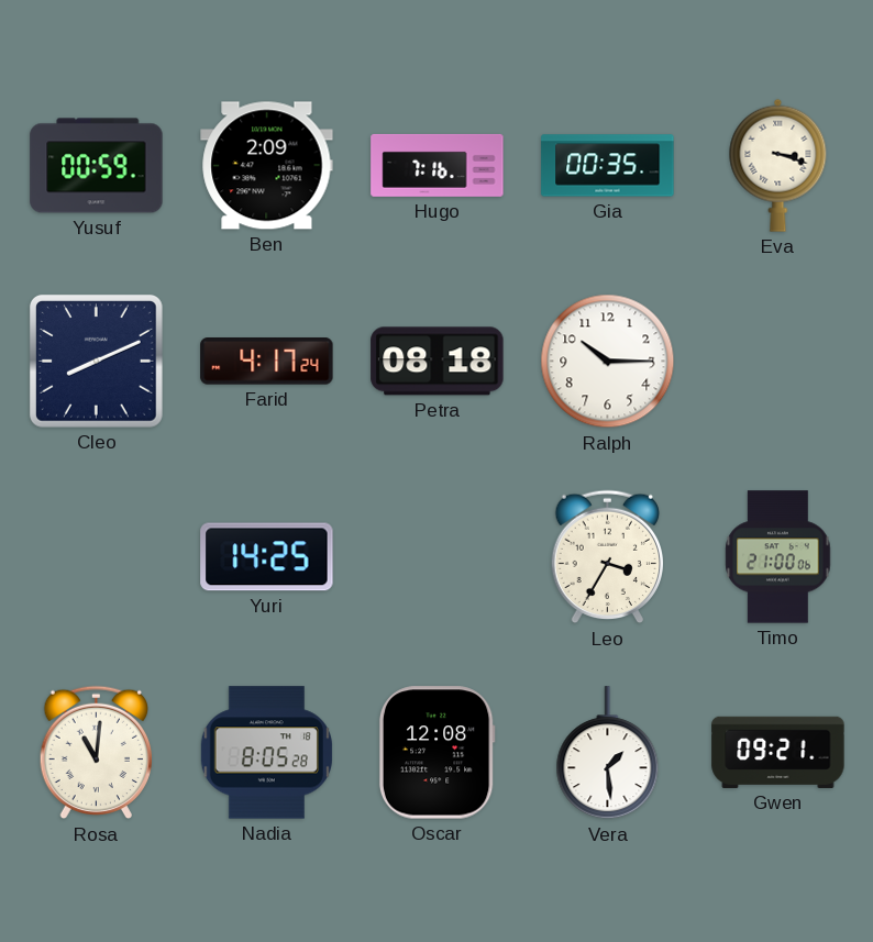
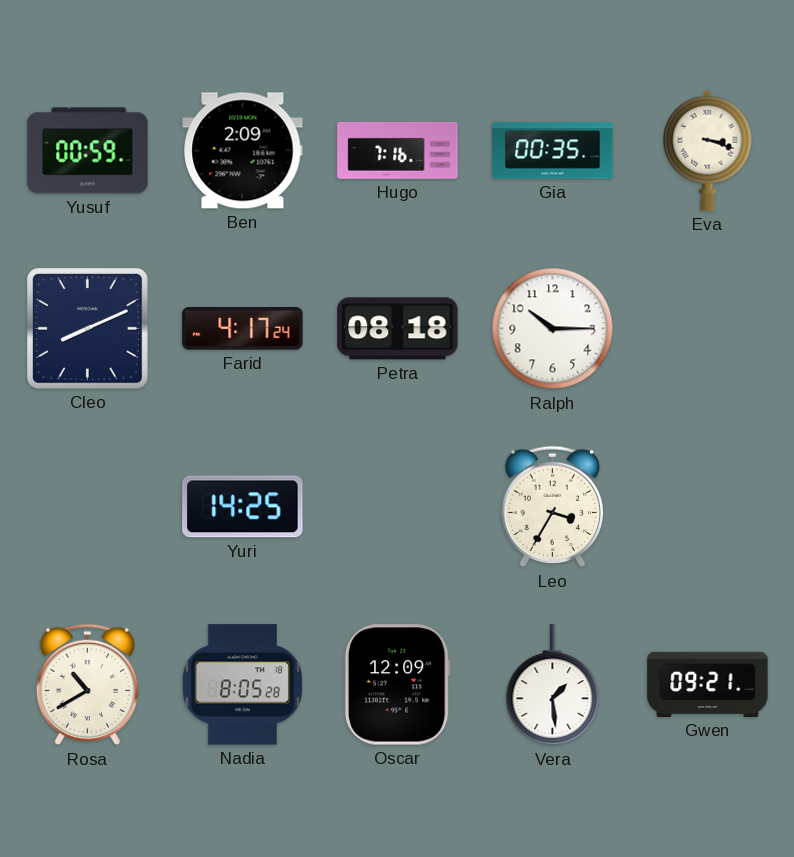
Timo: 21:00 -> none (778, 557)
Rosa: 11:01 -> 10:40 (87, 685)
Oscar: 12:08 -> 12:09 (397, 685)
